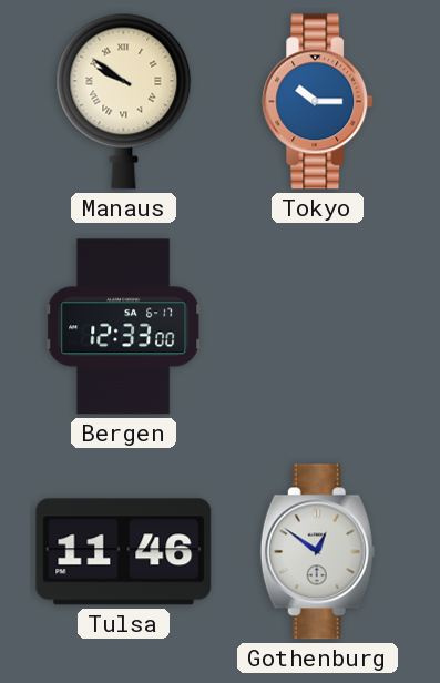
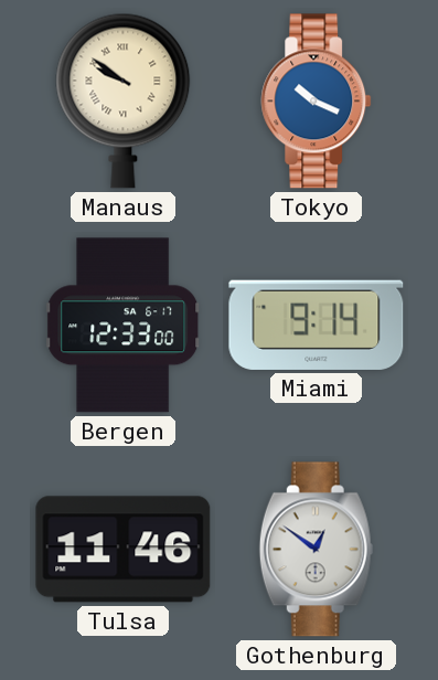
Tokyo: 10:15 -> 10:19 (317, 102)
Miami: none -> 9:14 (317, 325)
